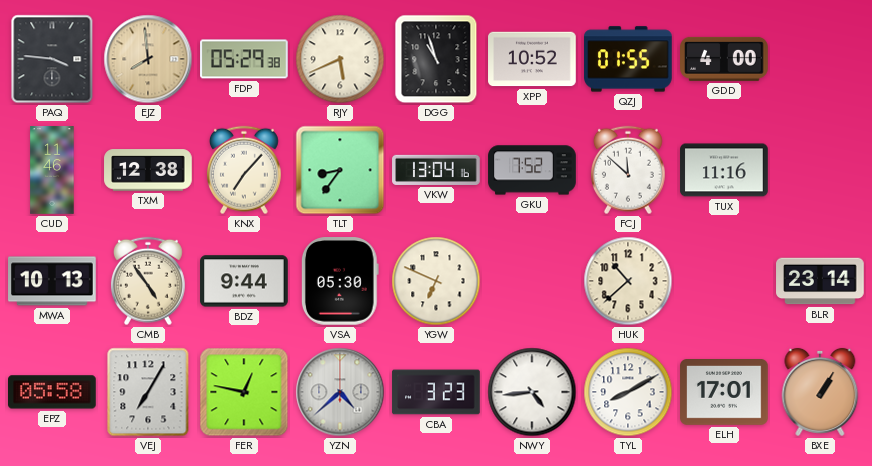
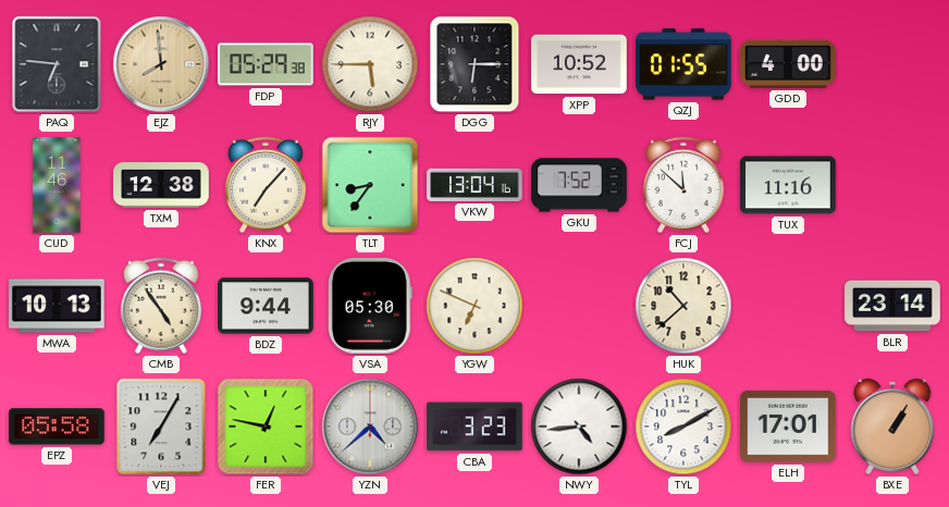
PAQ: 3:46 -> 6:46 (57, 64)
RJY: 5:41 -> 5:45 (370, 64)
DGG: 10:57 -> 6:15 (474, 64)
